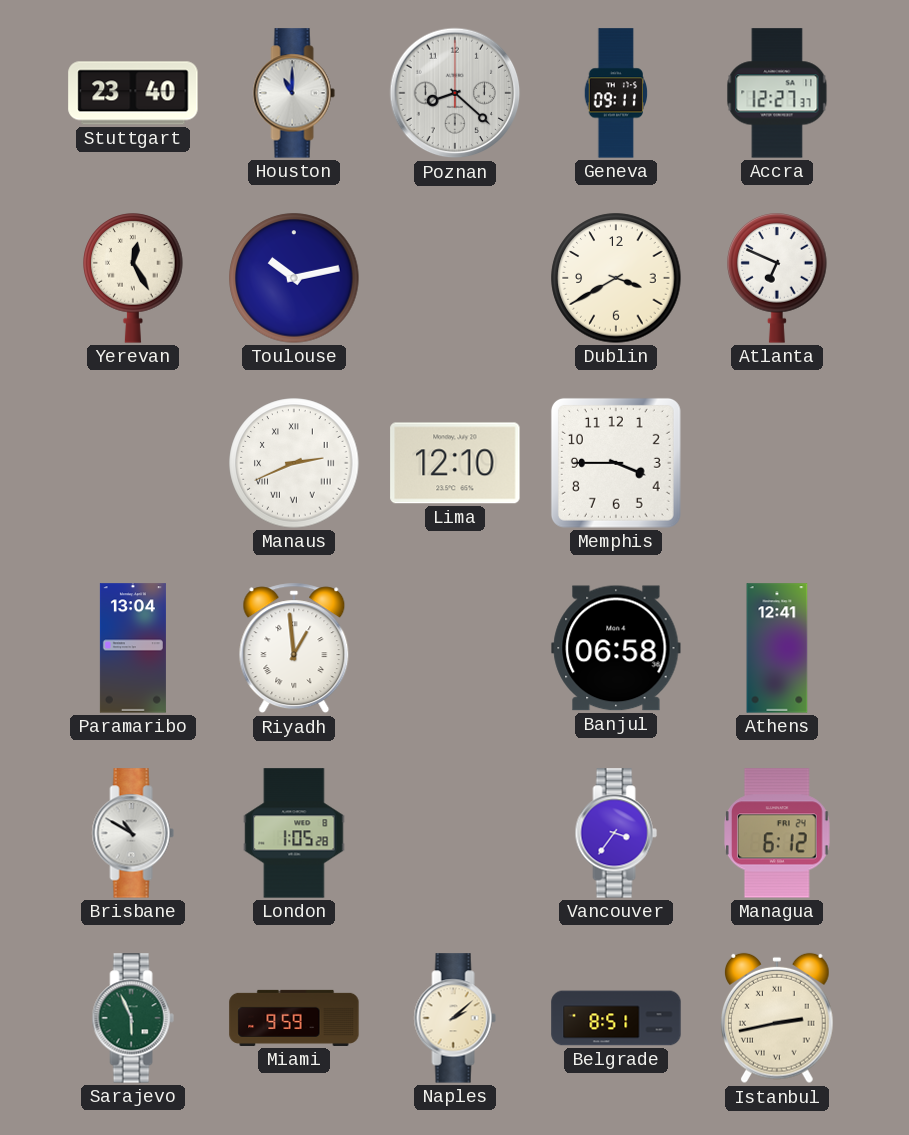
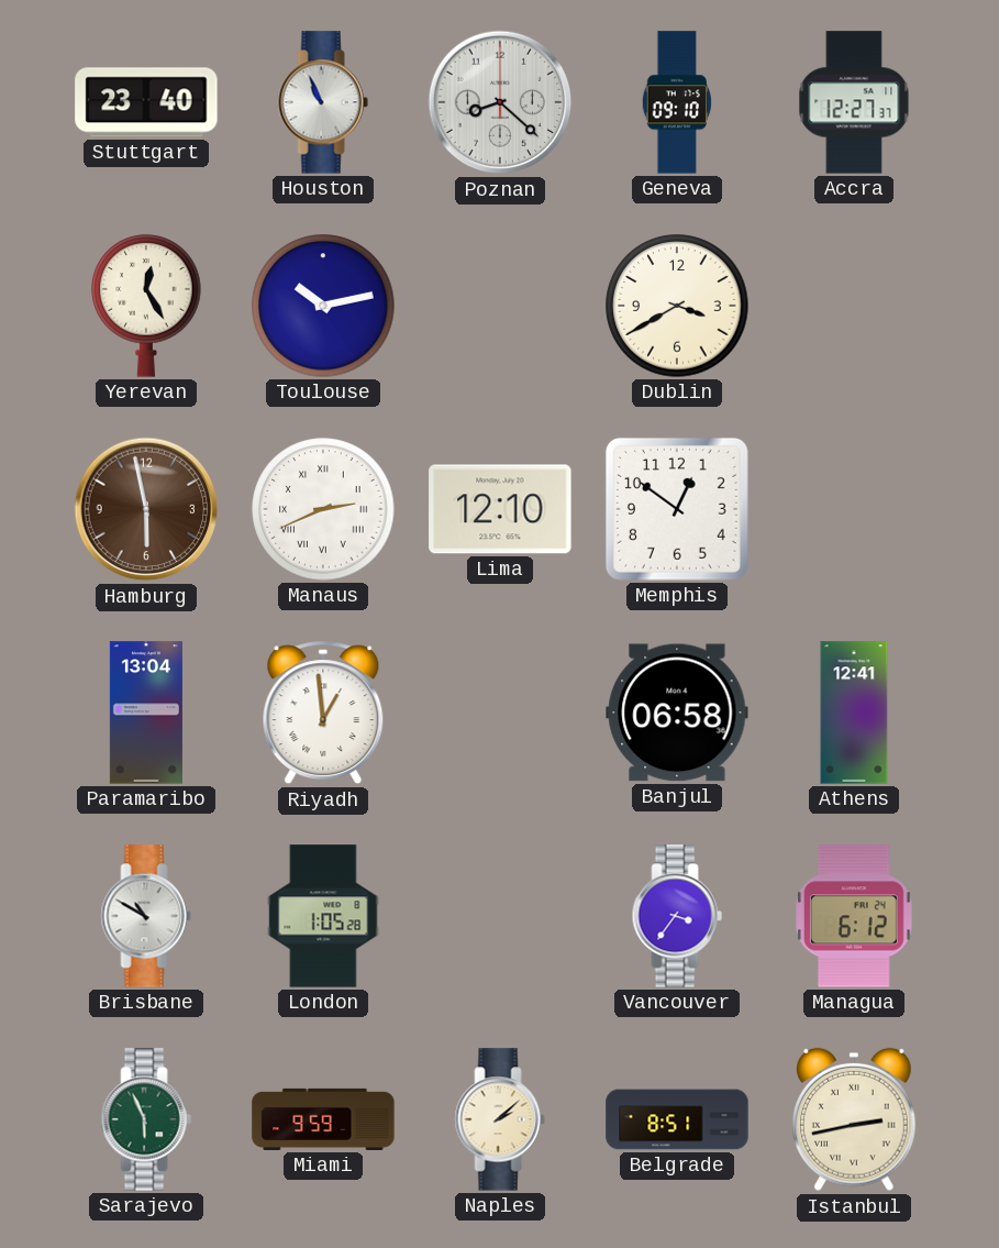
Houston: 11:00 -> 10:56 (323, 102)
Geneva: 09:11 -> 09:10 (676, 102)
Atlanta: 6:49 -> none (777, 278)
Hamburg: none -> 5:58 (146, 509)
Memphis: 3:45 -> 12:51 (677, 509)
